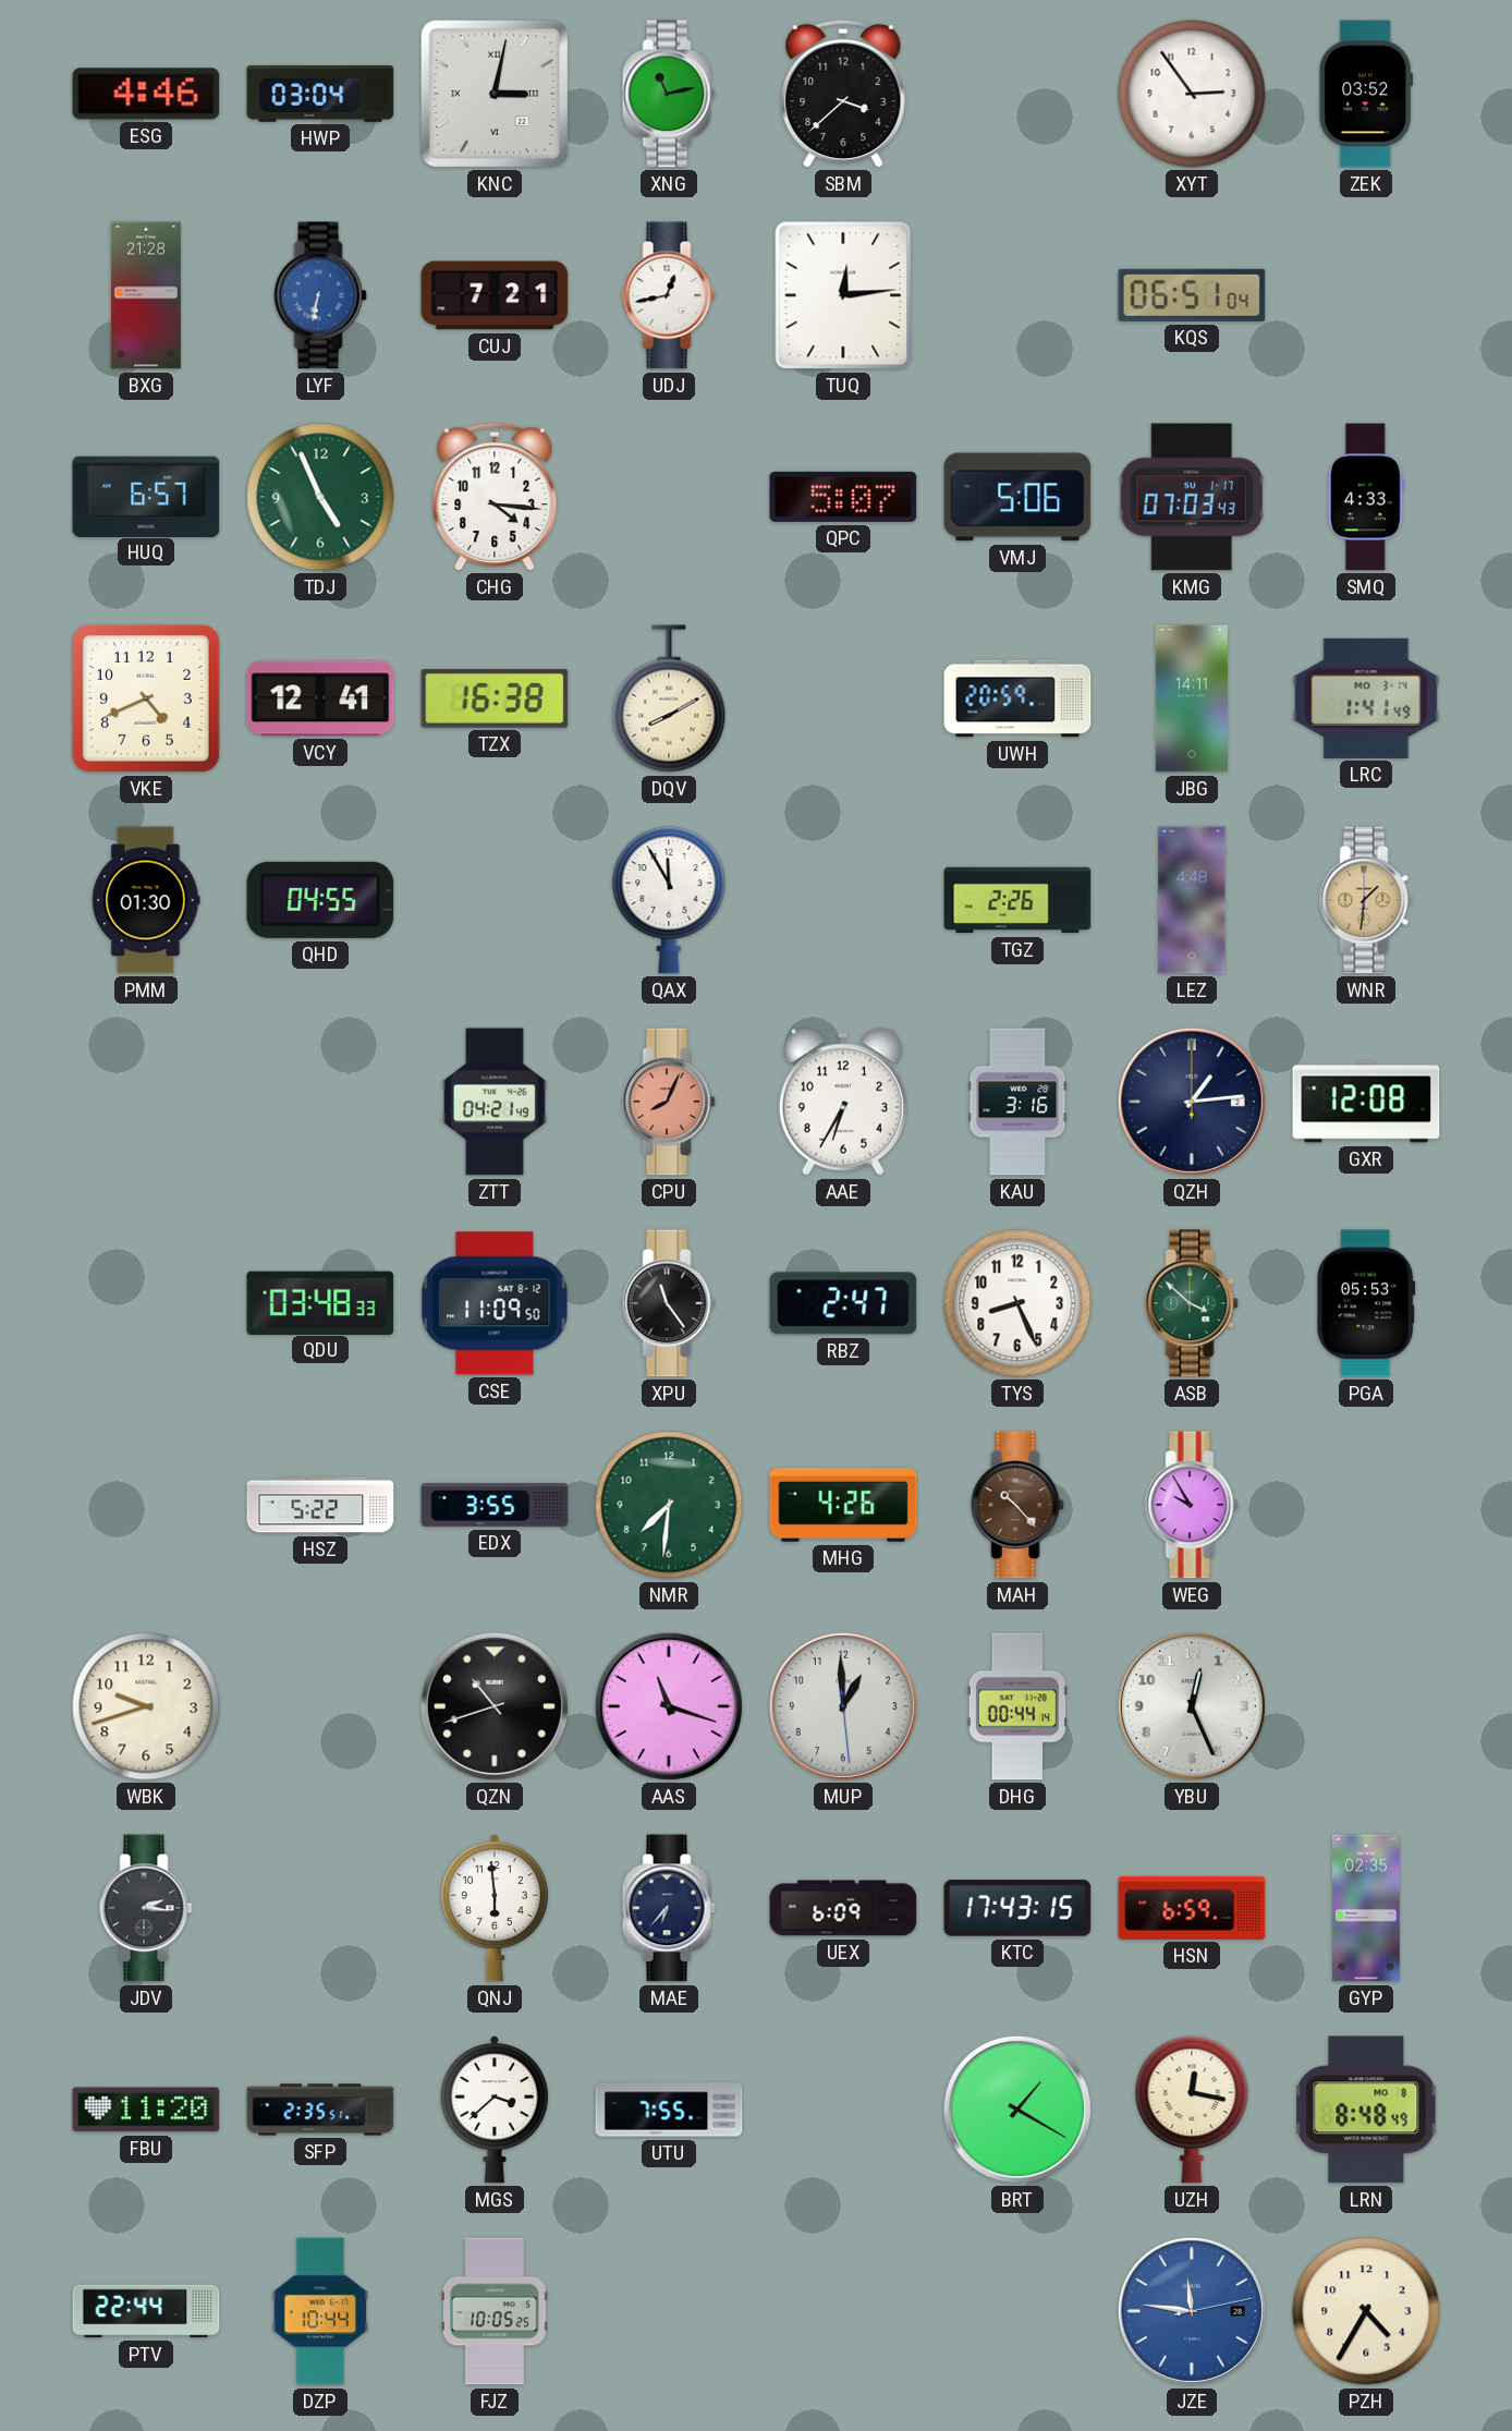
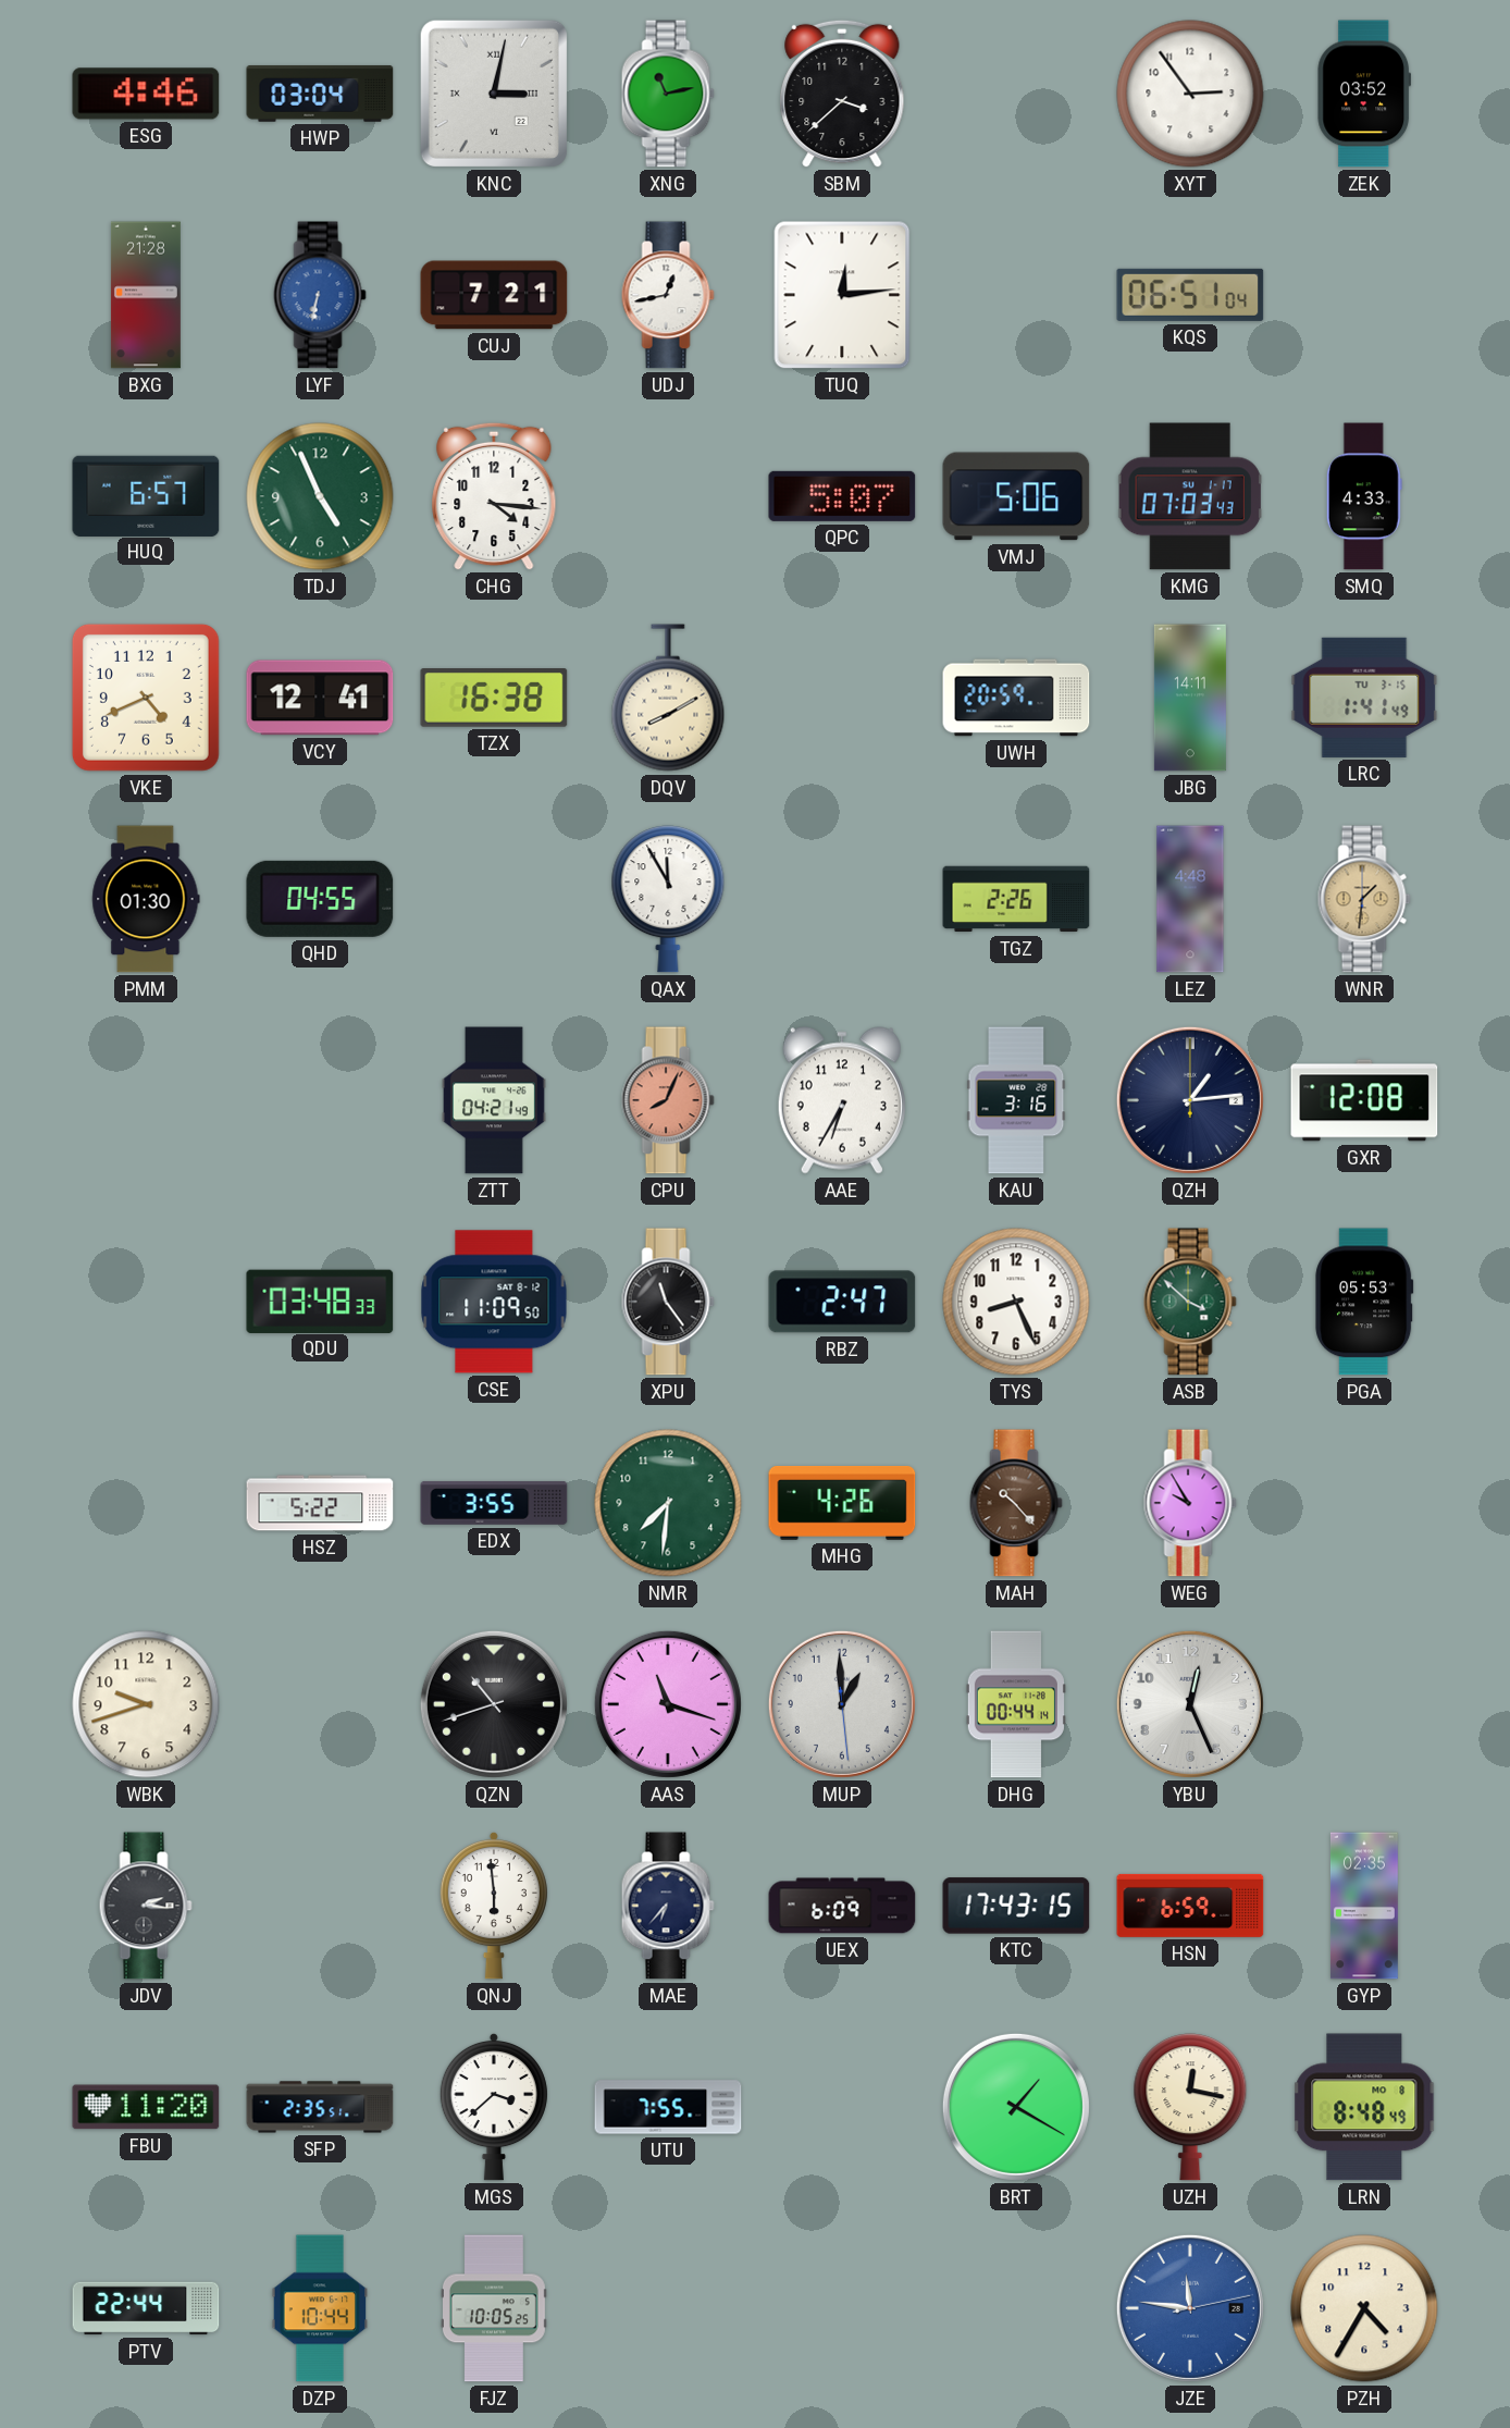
LRC date: MO 3-14 -> TU 3-15 (1364, 698)
